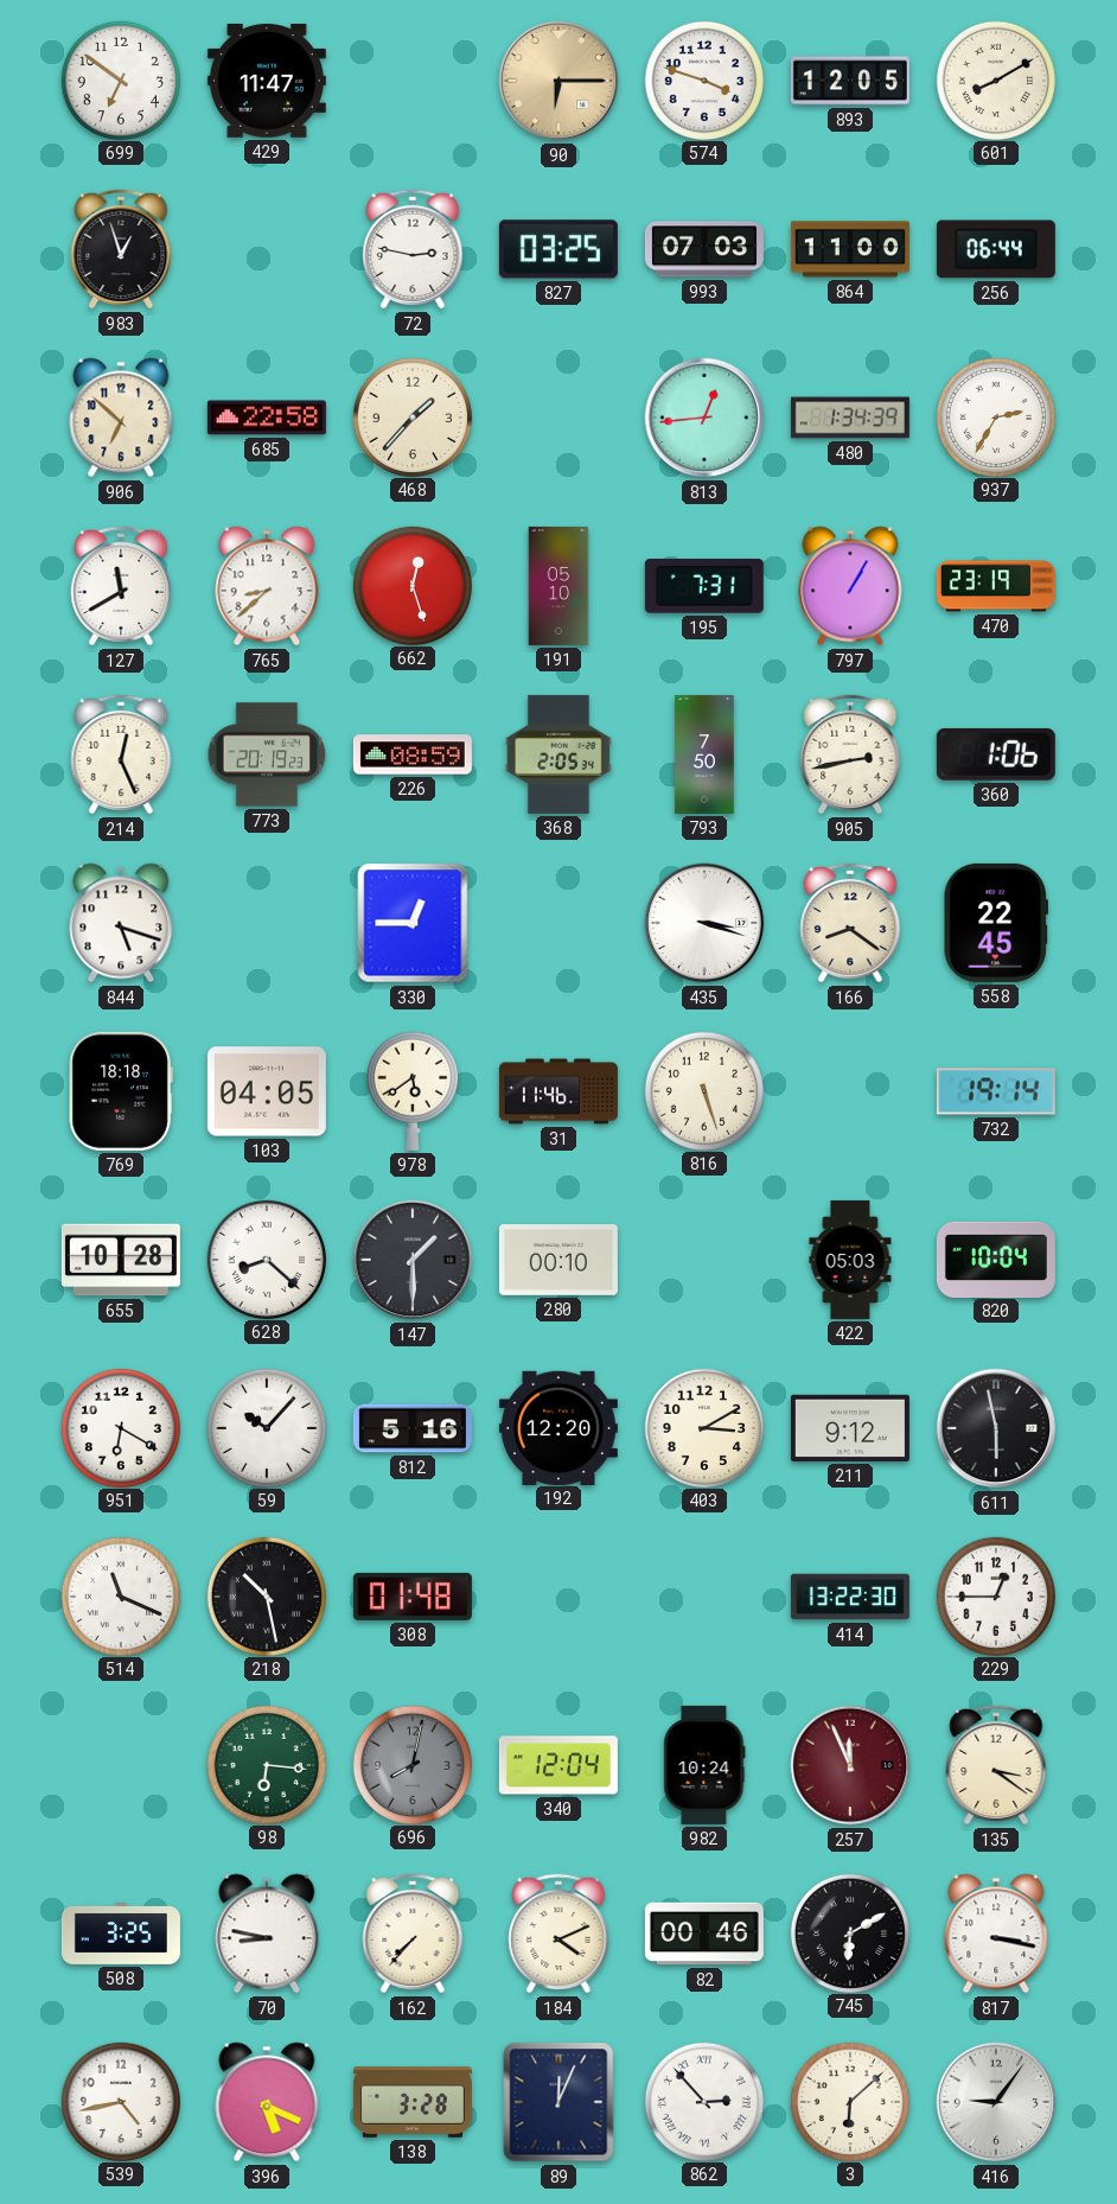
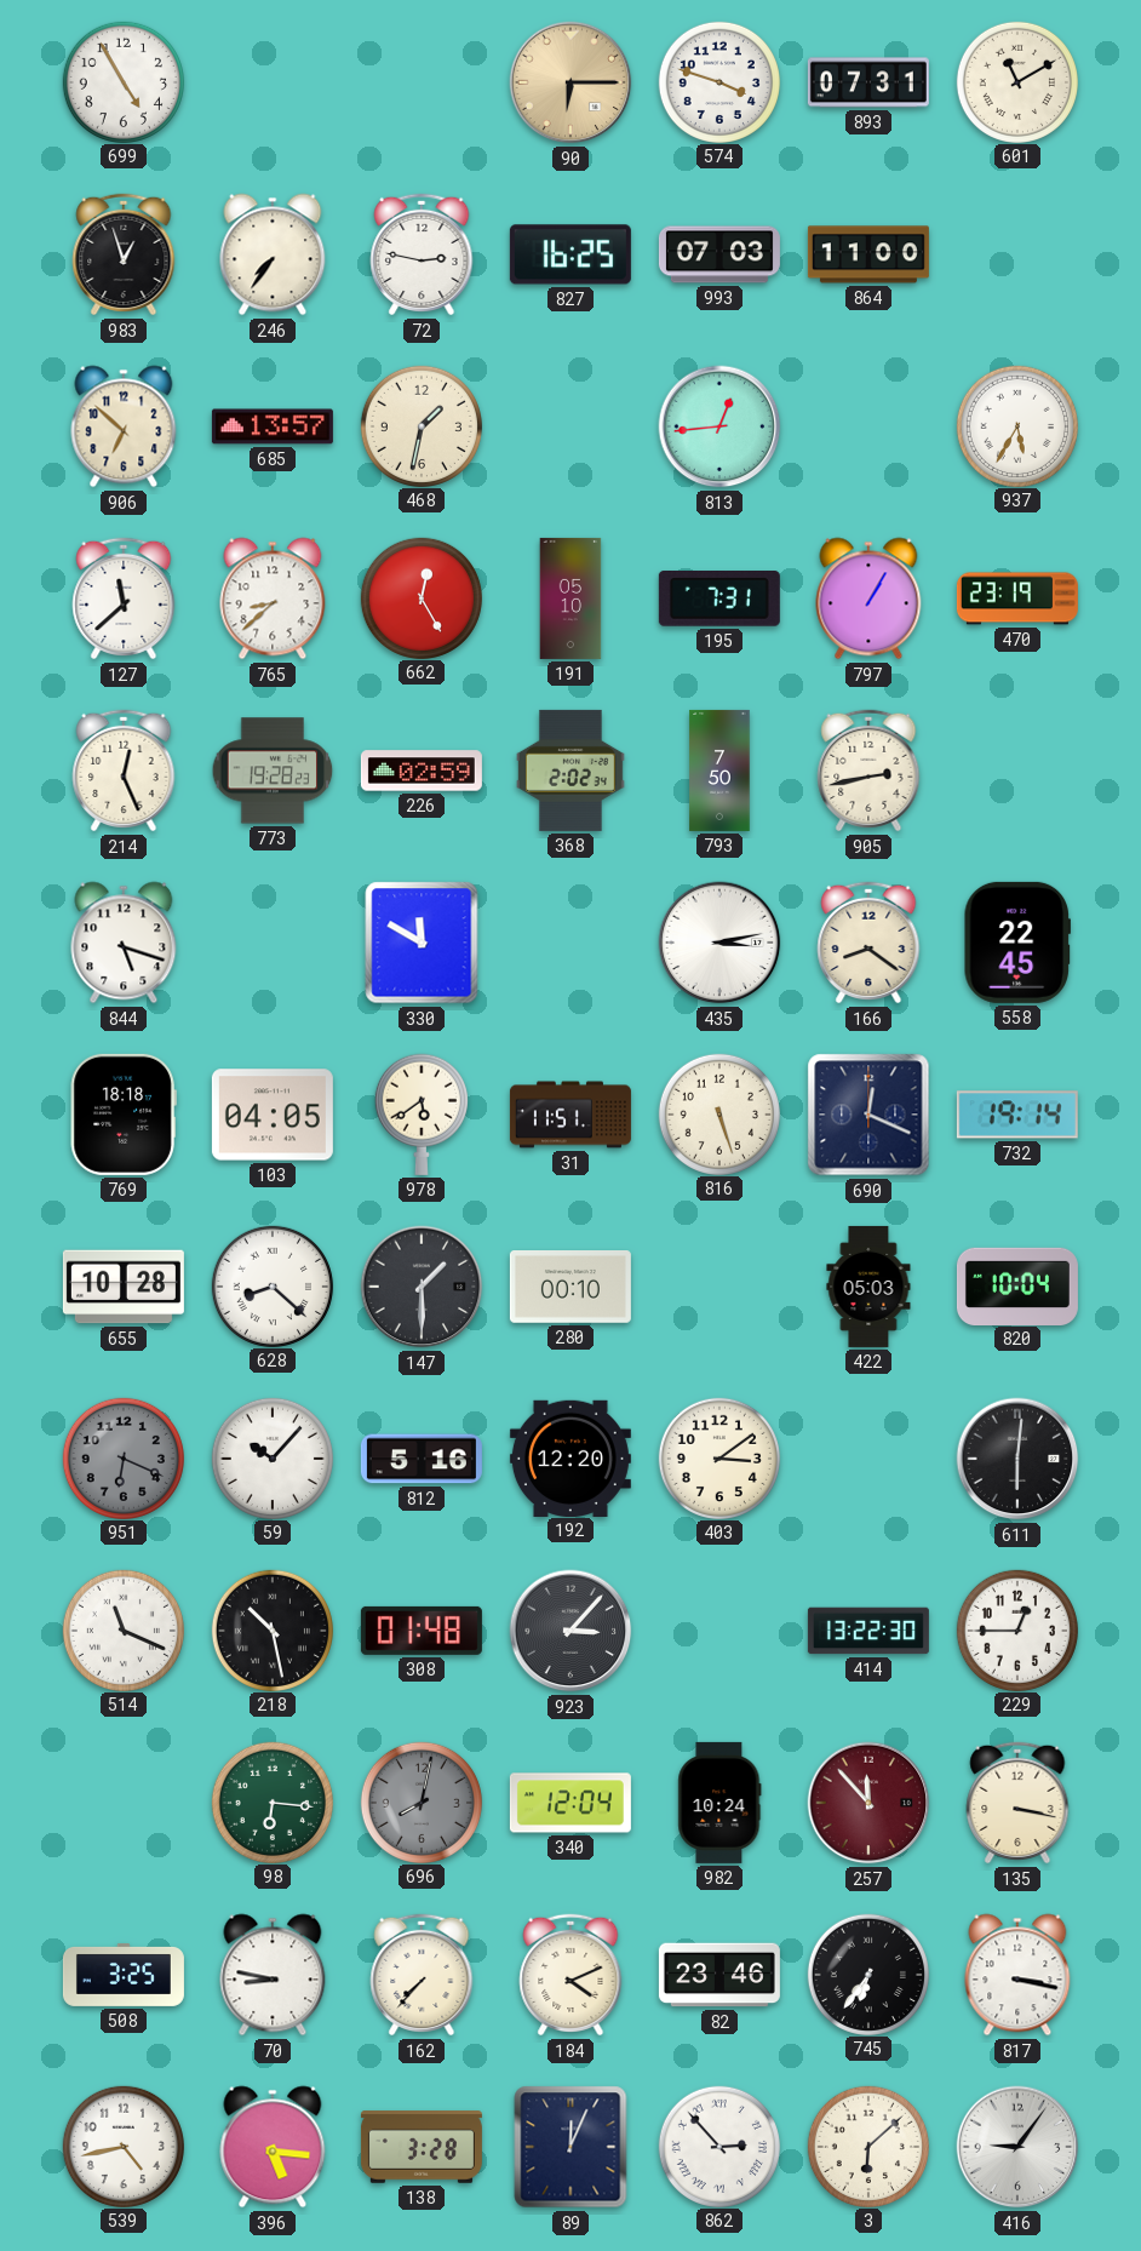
699: 6:51 -> 4:55 (122, 81)
429: 11:47 -> none (267, 82)
893: 12:05 -> 07:31 (868, 82)
601: 8:10 -> 11:10 (1016, 81)
246: none -> 7:36 (273, 254)
827: 03:25 -> 16:25 (570, 254)
256: 06:44 -> none (996, 249)
685: 22:58 -> 13:57 (273, 426)
468: 1:37 -> 1:32 (420, 425)
480: 1:34 -> none (850, 418)
937: 2:35 -> 5:35 (1016, 425)
127: 11:40 -> 11:38 (124, 598)
662: 12:27 -> 12:25 (420, 597)
773: 20:19 -> 19:28 (273, 771)
226: 08:59 -> 02:59 (422, 771)
368: 2:05 -> 2:02 (570, 771)
360: 1:06 -> none (996, 754)
330: 12:45 -> 11:50 (422, 943)
435: 3:18 -> 3:13 (719, 943)
31: 11:46 -> 11:51 (570, 1115)
690: none -> 12:19 (868, 1115)
951: 6:20 -> 6:19 (122, 1457)
951 dial: white -> grey (122, 1457)
403: 3:10 -> 3:09 (718, 1457)
211: 9:12 -> none (850, 1428)
611: 5:58 -> 6:01 (1017, 1459)
923: none -> 3:07 (570, 1631)
257: 11:56 -> 11:53 (868, 1803)
135: 3:21 -> 3:17 (1017, 1803)
82: 00:46 -> 23:46 (719, 1975)
745: 6:10 -> 6:36 (867, 1974)
396: 5:19 -> 5:16 (273, 2147)
